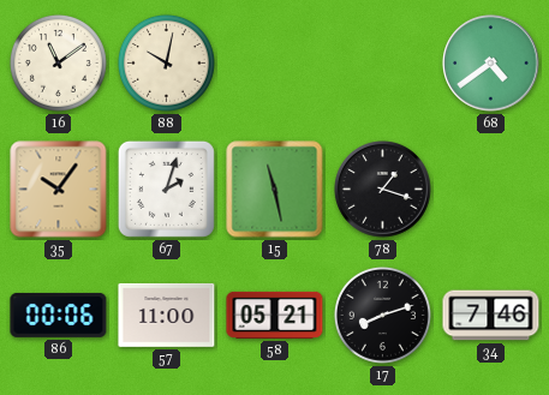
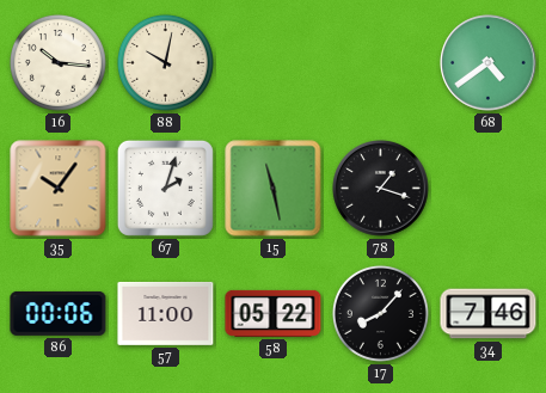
16: 11:09 -> 10:16 (57, 62)
58: 05:21 -> 05:22 (274, 313)
17: 8:12 -> 8:07 (380, 313)
